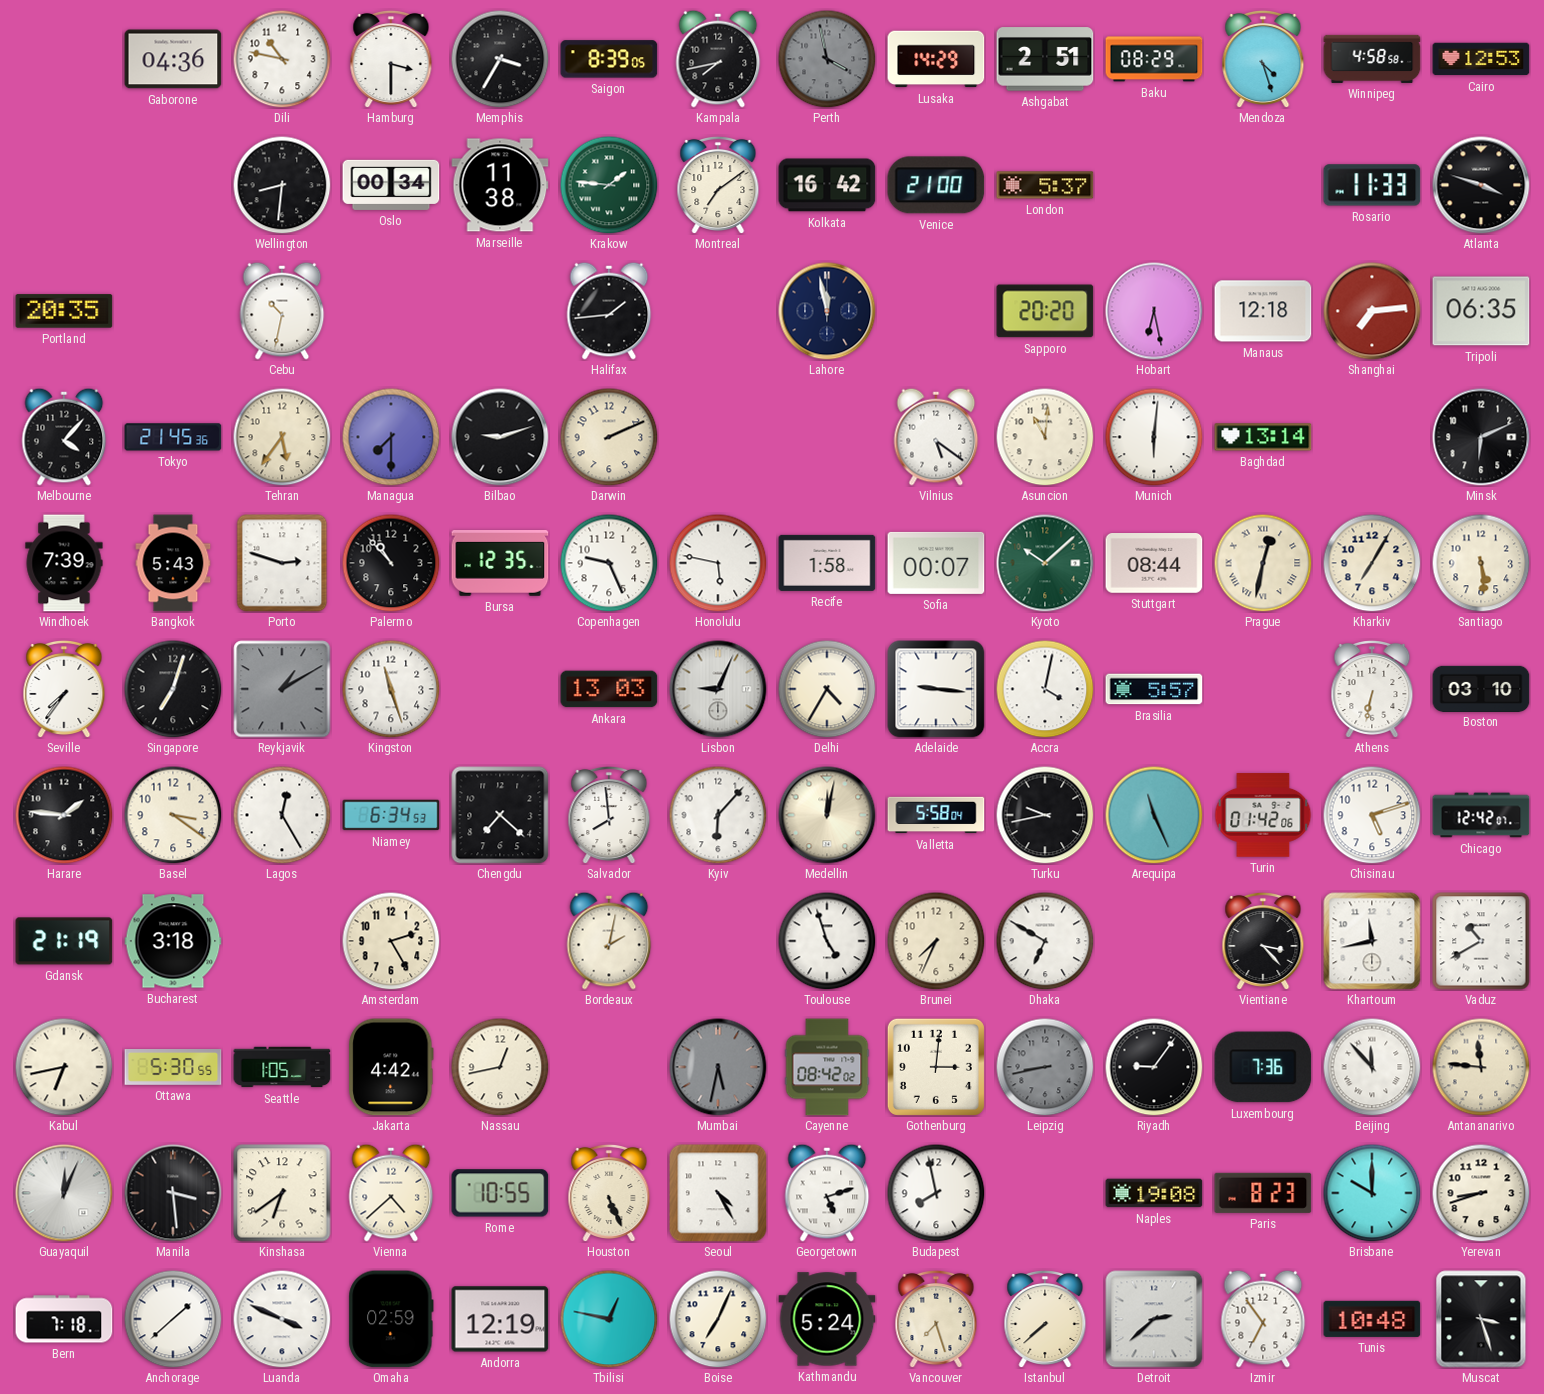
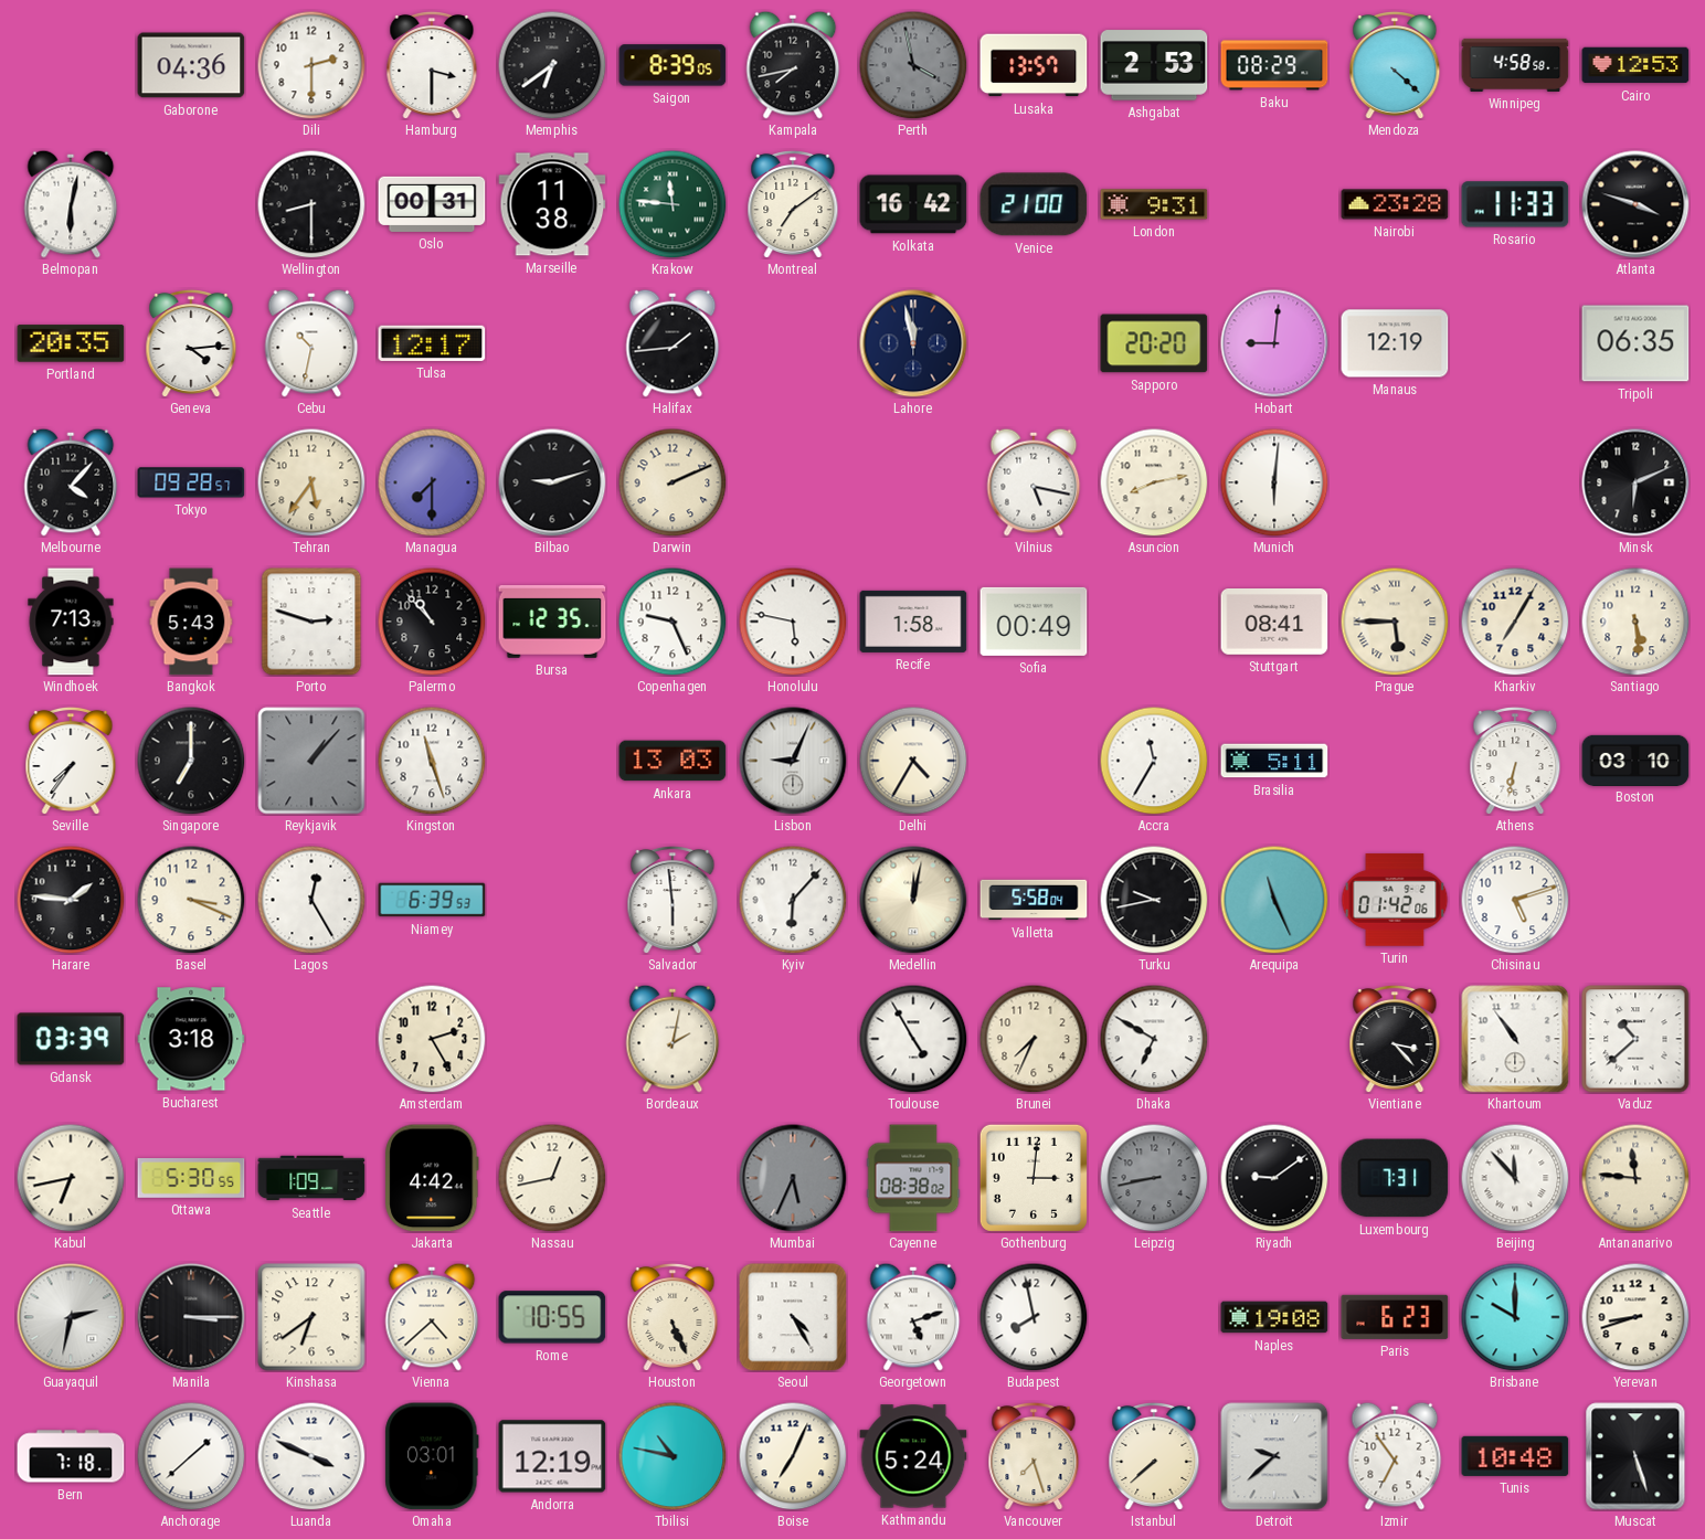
Dili: 10:47 -> 2:30 (311, 65)
Memphis: 3:35 -> 6:39 (552, 65)
Lusaka: 14:29 -> 13:57 (1034, 65)
Ashgabat: 2:51 -> 2:53 (1154, 65)
Mendoza: 4:27 -> 4:22 (1395, 64)
Belmopan: none -> 6:02 (71, 204)
Wellington: 8:31 -> 8:30 (311, 204)
Oslo: 00:34 -> 00:31 (432, 204)
Krakow: 1:46 -> 11:46 (673, 204)
London: 5:37 -> 9:31 (1154, 204)
Nairobi: none -> 23:28 (1395, 204)
Geneva: none -> 4:14 (191, 342)
Tulsa: none -> 12:17 (432, 343)
Hobart: 6:28 -> 9:01 (1274, 343)
Manaus: 12:18 -> 12:19 (1395, 343)
Shanghai: 7:14 -> none (1372, 311)
Tokyo: 21:45 -> 09:28 (191, 482)
Vilnius: 5:21 -> 5:17 (1034, 482)
Asuncion: 11:01 -> 8:13 (1154, 482)
Baghdad: 13:14 -> none (1263, 437)
Windhoek: 7:39 -> 7:13 (71, 622)
Sofia: 00:07 -> 00:49 (1034, 622)
Kyoto: 10:08 -> none (1045, 563)
Stuttgart: 08:44 -> 08:41 (1274, 623)
Prague: 12:32 -> 5:45 (1395, 622)
Singapore: 7:03 -> 7:00 (191, 761)
Reykjavik: 1:10 -> 1:07 (311, 761)
Adelaide: 9:16 -> none (936, 689)
Accra: 4:02 -> 11:35 (1154, 761)
Brasilia: 5:57 -> 5:11 (1274, 761)
Basel: 3:21 -> 3:19 (191, 900)
Niamey: 6:34 -> 6:39 (432, 900)
Chengdu: 7:22 -> none (500, 815)
Salvador: 7:59 -> 5:59 (673, 899)
Chicago: 12:42 -> none (1481, 815)
Gdansk: 21:19 -> 03:39 (71, 1039)
Toulouse: 4:57 -> 4:55 (913, 1039)
Khartoum: 11:43 -> 10:54 (1515, 1039)
Vaduz: 10:40 -> 10:38 (1635, 1039)
Seattle: 1:05 -> 1:09 (311, 1178)
Mumbai: 5:32 -> 5:34 (793, 1178)
Cayenne: 08:42 -> 08:38 (913, 1178)
Riyadh: 9:06 -> 9:09 (1274, 1178)
Luxembourg: 7:36 -> 7:31 (1395, 1178)
Guayaquil: 12:04 -> 2:32 (71, 1317)
Manila: 3:29 -> 3:15 (191, 1317)
Paris: 8:23 -> 6:23 (1395, 1317)
Omaha: 02:59 -> 03:01 (432, 1456)
Tbilisi: 12:47 -> 10:47 (673, 1456)
Detroit: 2:38 -> 9:38 (1274, 1456)
Muscat: 3:27 -> 5:27 (1635, 1456)
